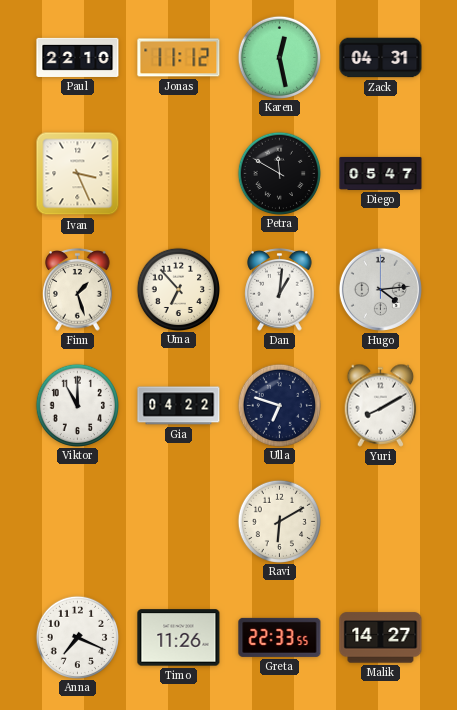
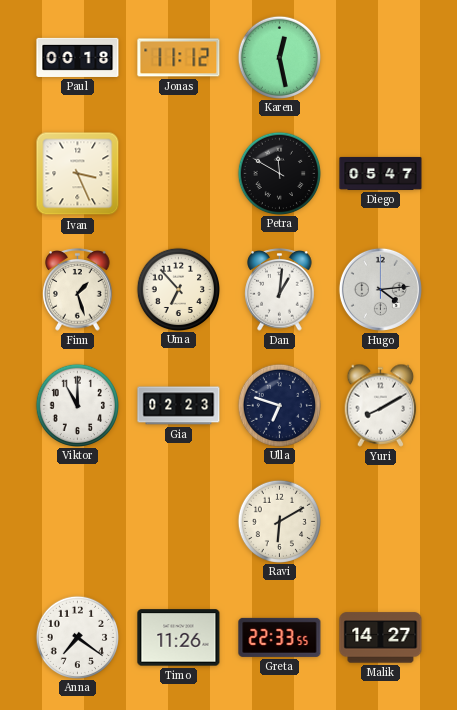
Paul: 22:10 -> 00:18 (78, 57)
Zack: 04:31 -> none (381, 58)
Gia: 04:22 -> 02:23 (179, 406)
Anna: 7:19 -> 7:21 (77, 637)
